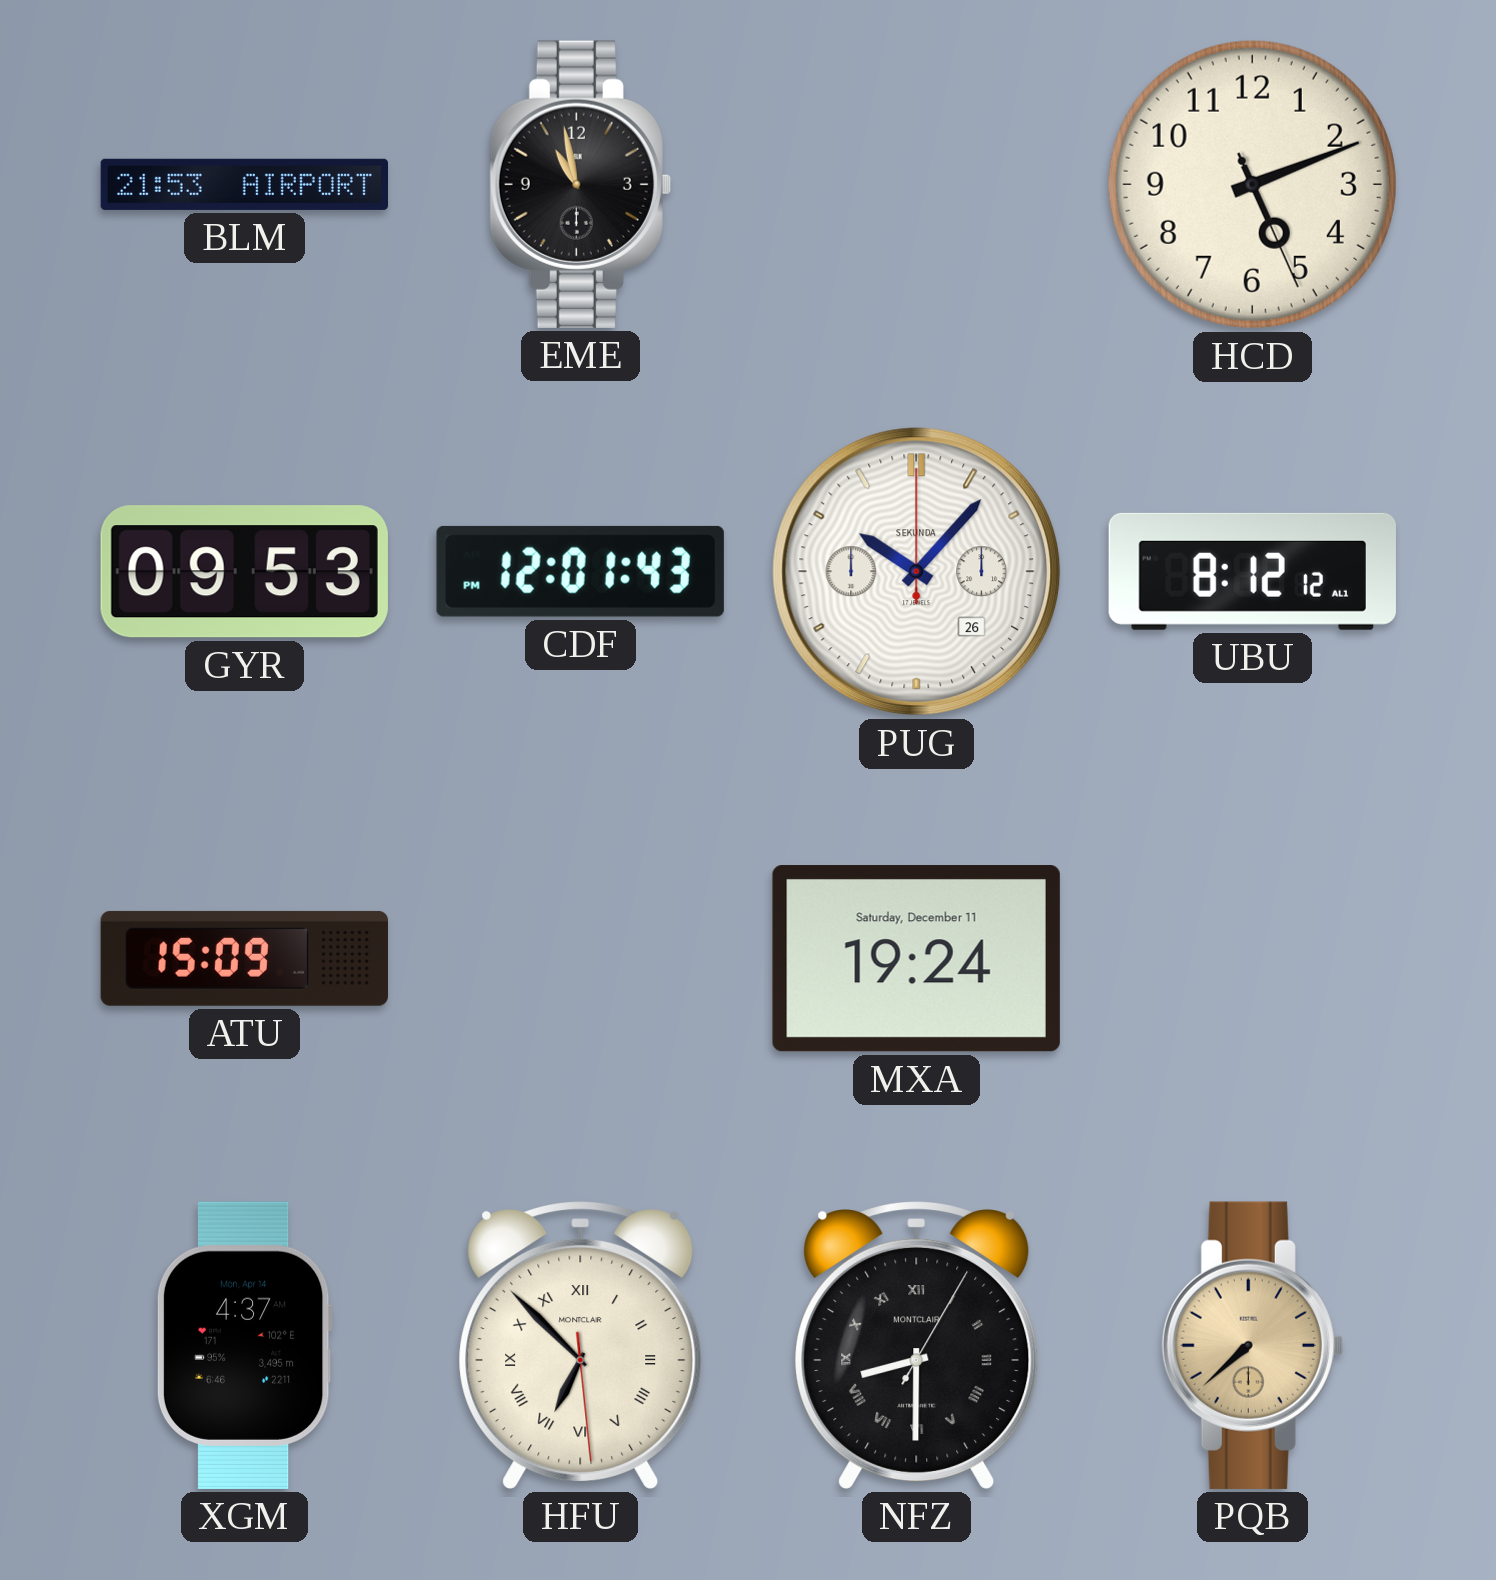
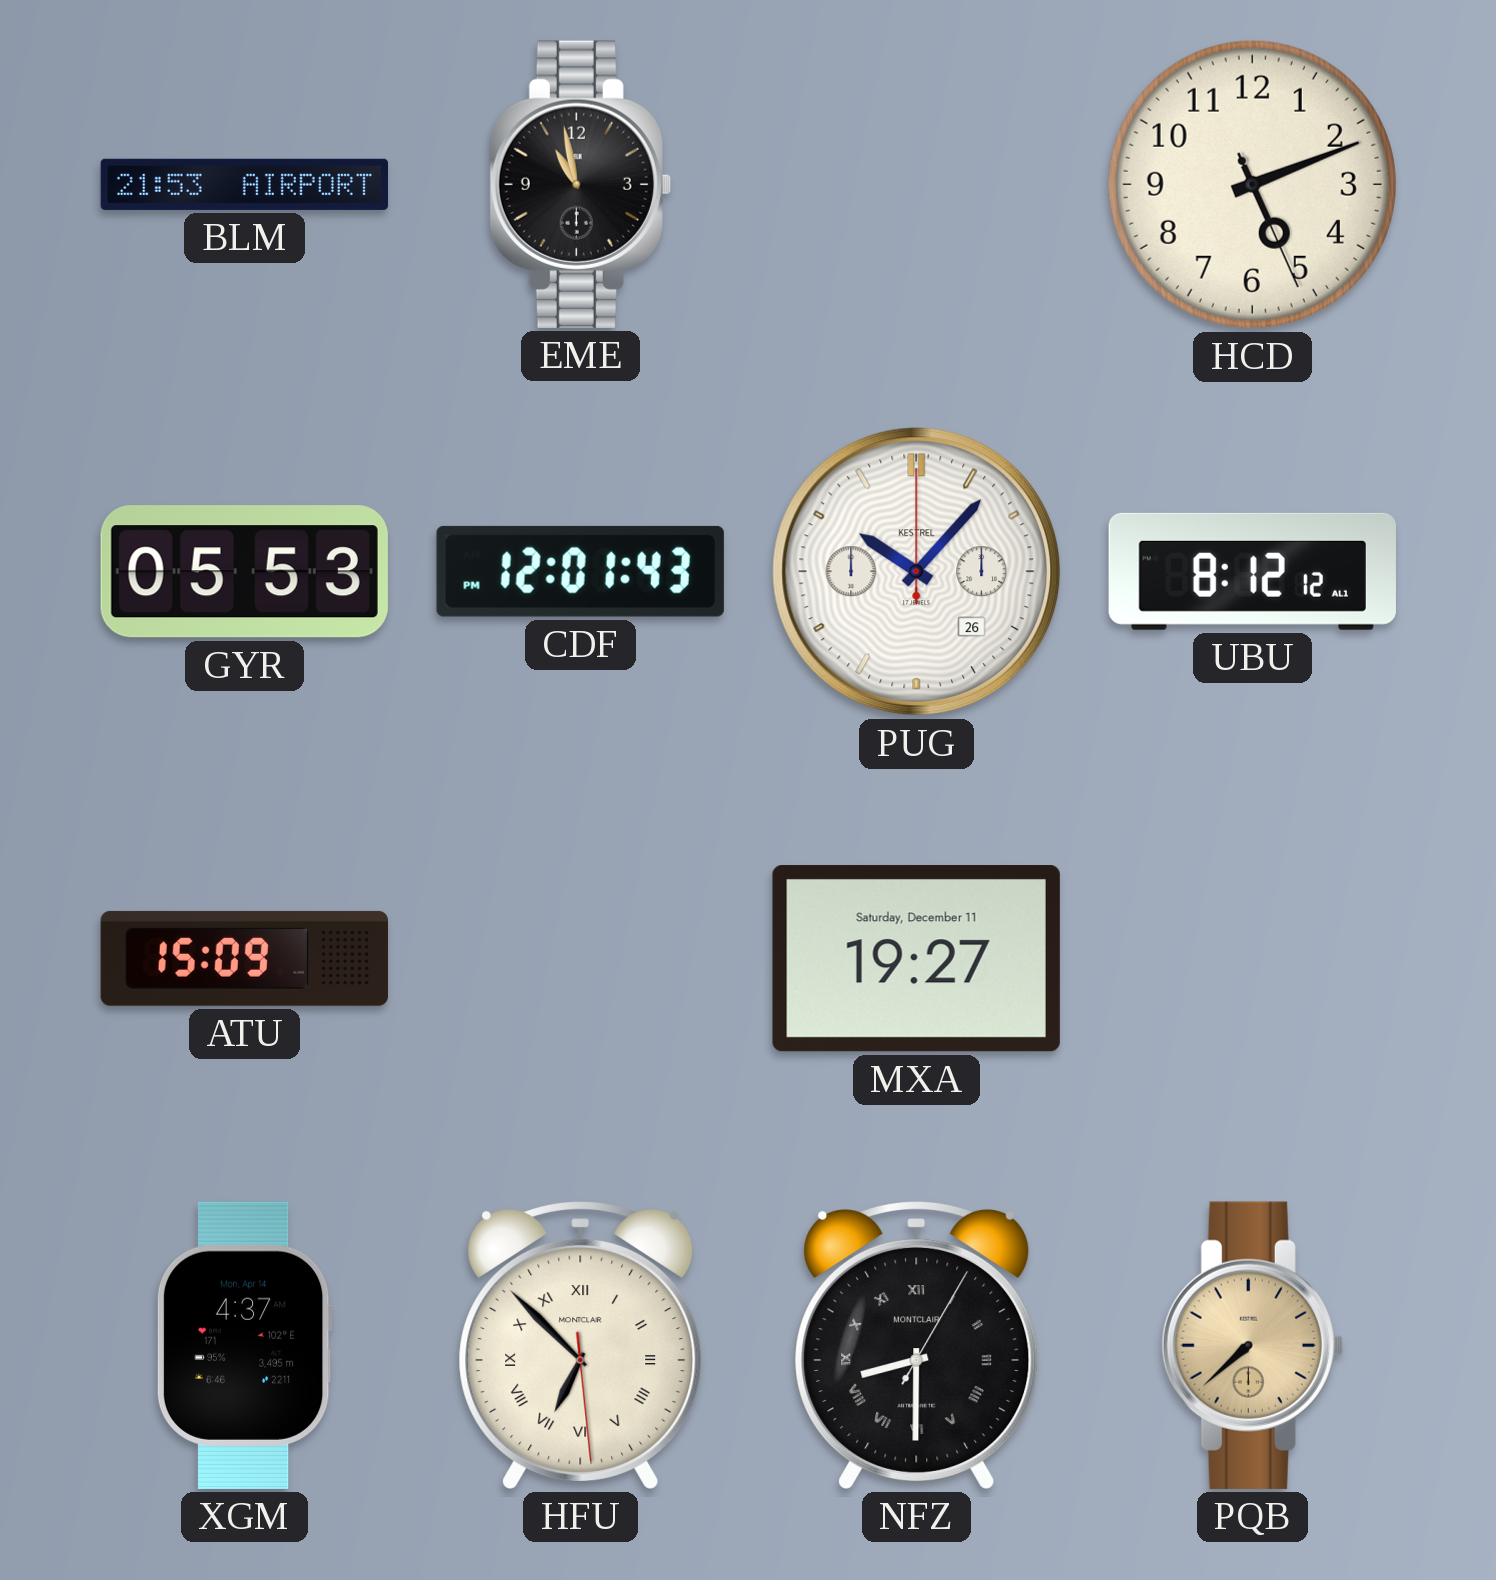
GYR: 09:53 -> 05:53 (244, 572)
PUG brand: SEKUNDA -> KESTREL (917, 572)
MXA: 19:24 -> 19:27 (916, 959)
